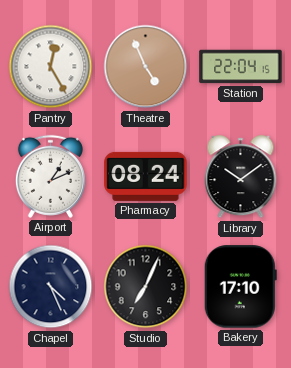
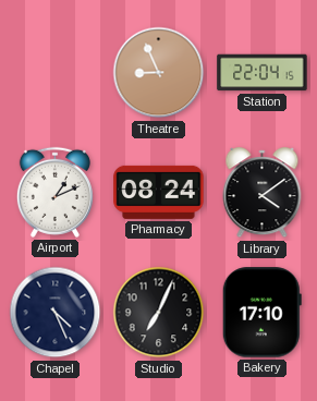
Pantry: 12:25 -> none (51, 67)
Theatre: 4:56 -> 8:56 (159, 73)
Library: 10:09 -> 4:09 (263, 193)
